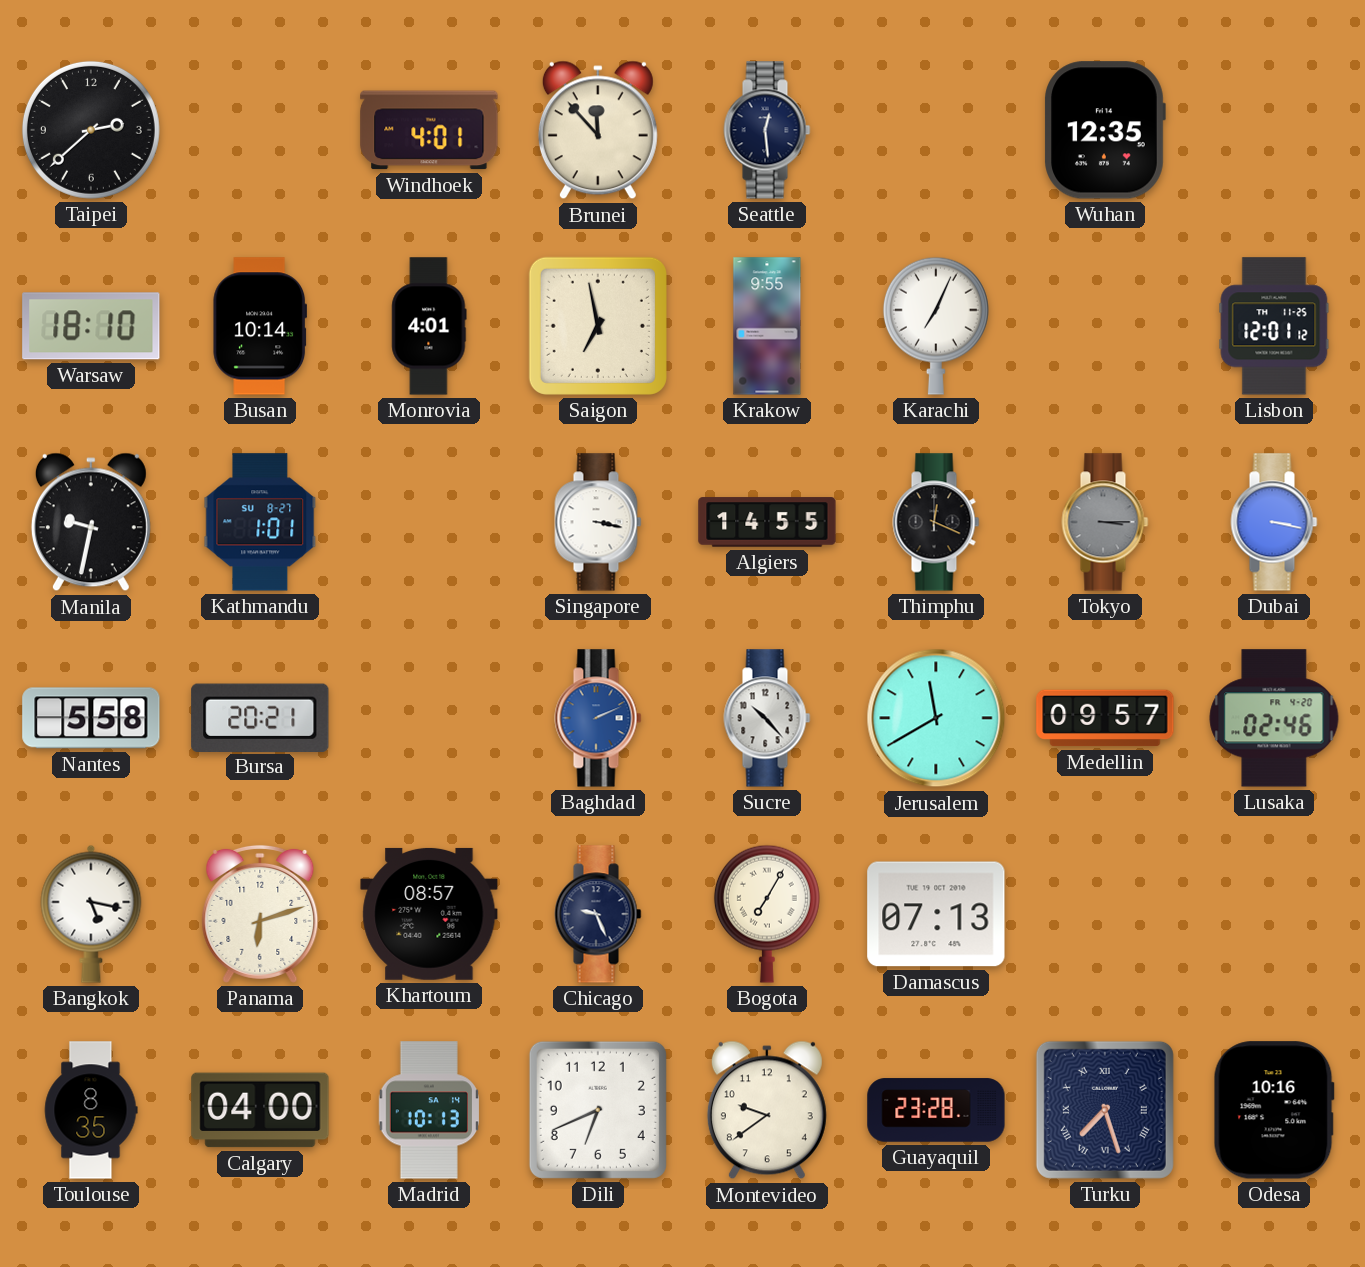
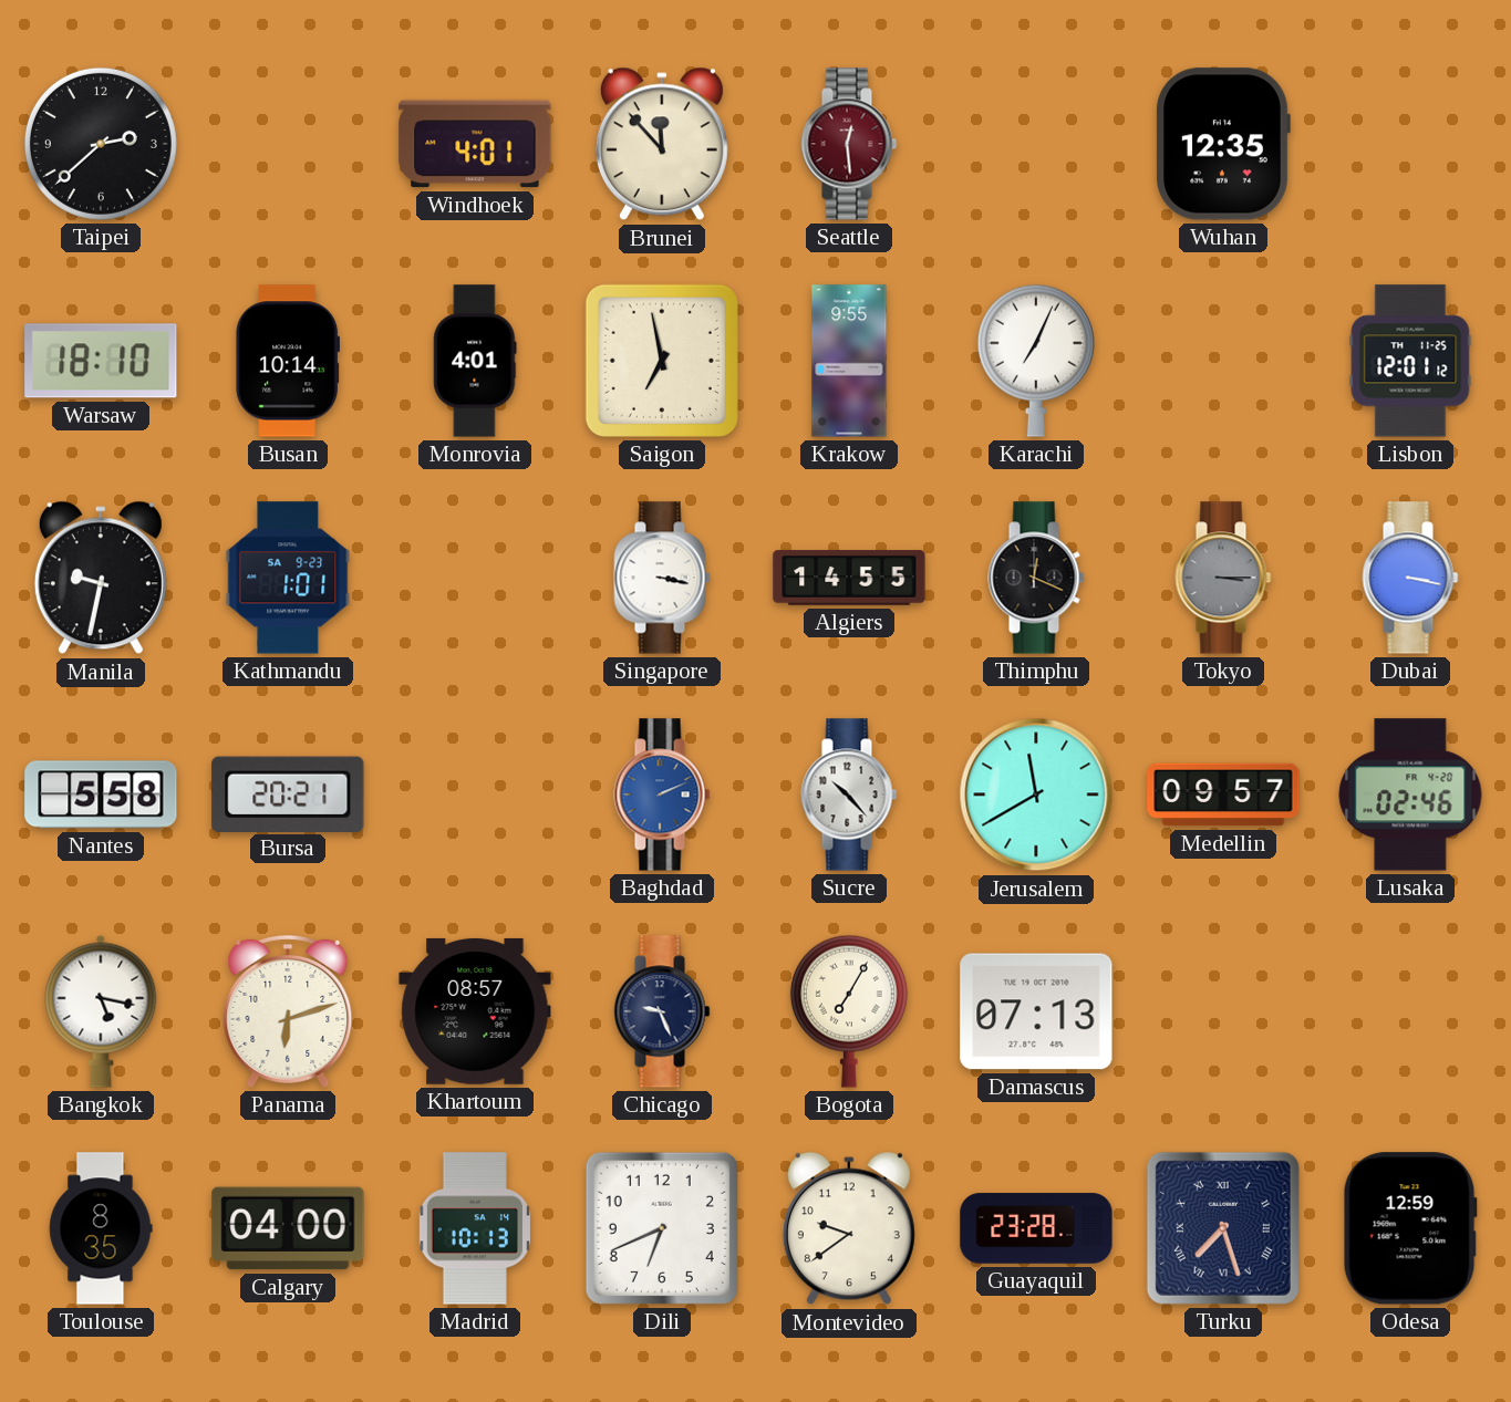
Seattle dial: navy -> burgundy (849, 144)
Kathmandu date: SU 8-27 -> SA 9-23 (288, 578)
Odesa: 10:16 -> 12:59 (1410, 1228)
